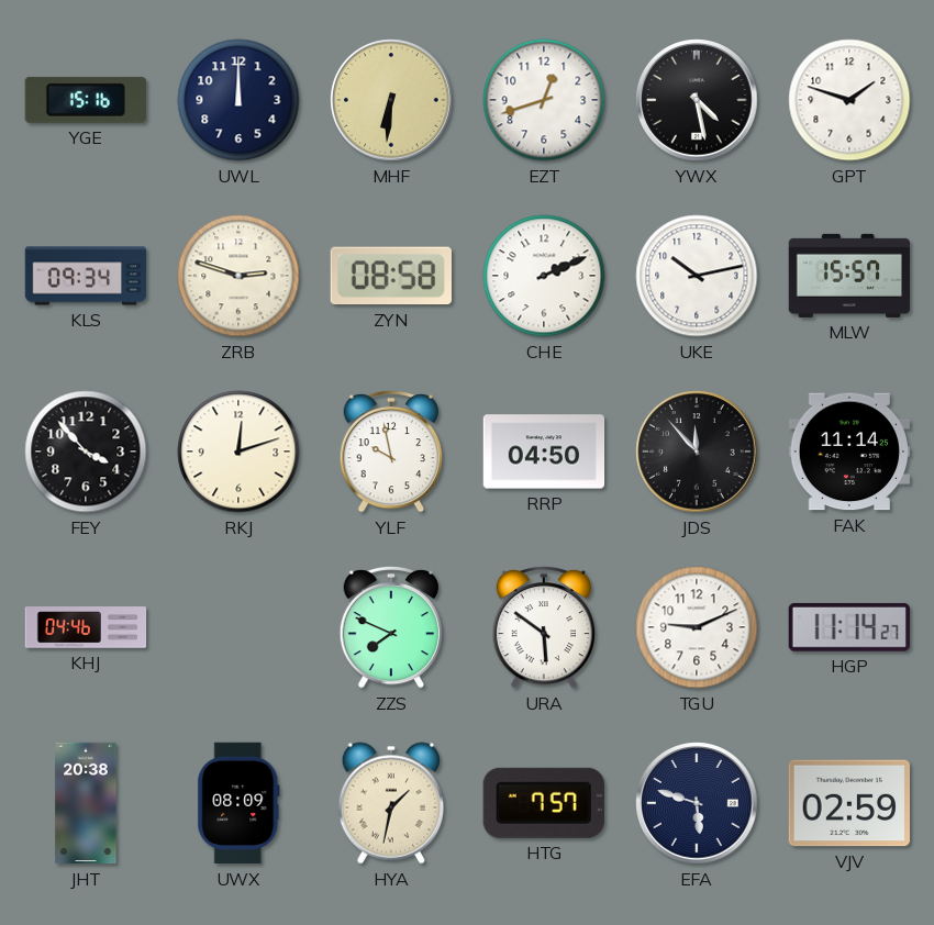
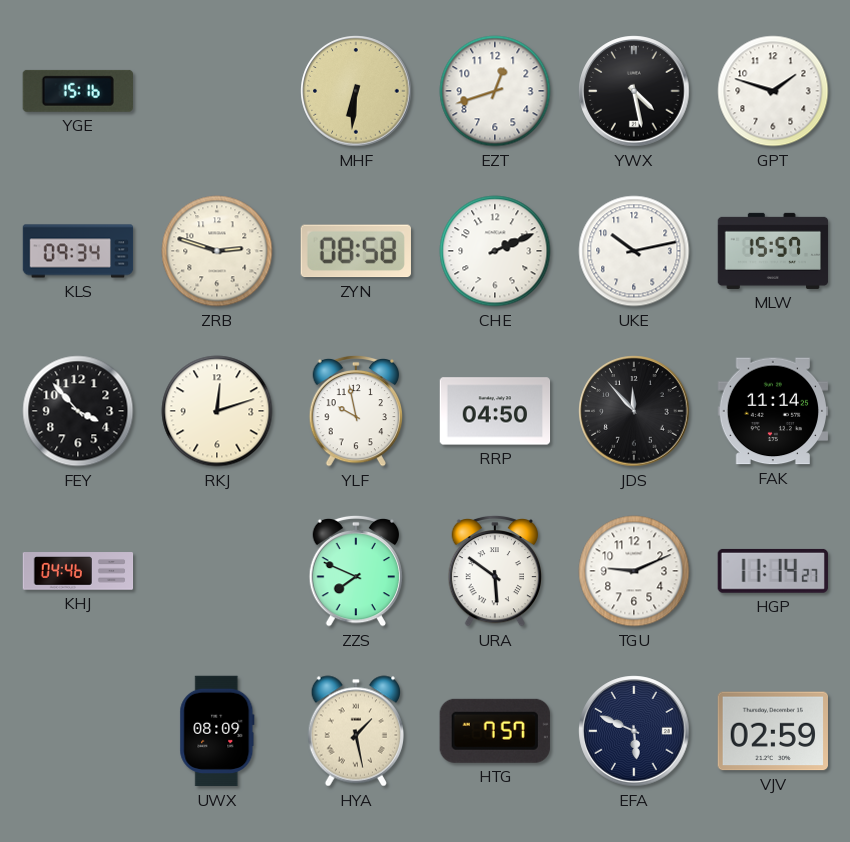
UWL: 12:00 -> none (238, 100)
JHT: 20:38 -> none (86, 803)
HYA: 1:32 -> 1:28 (355, 731)
EFA: 5:48 -> 5:49 (634, 731)
